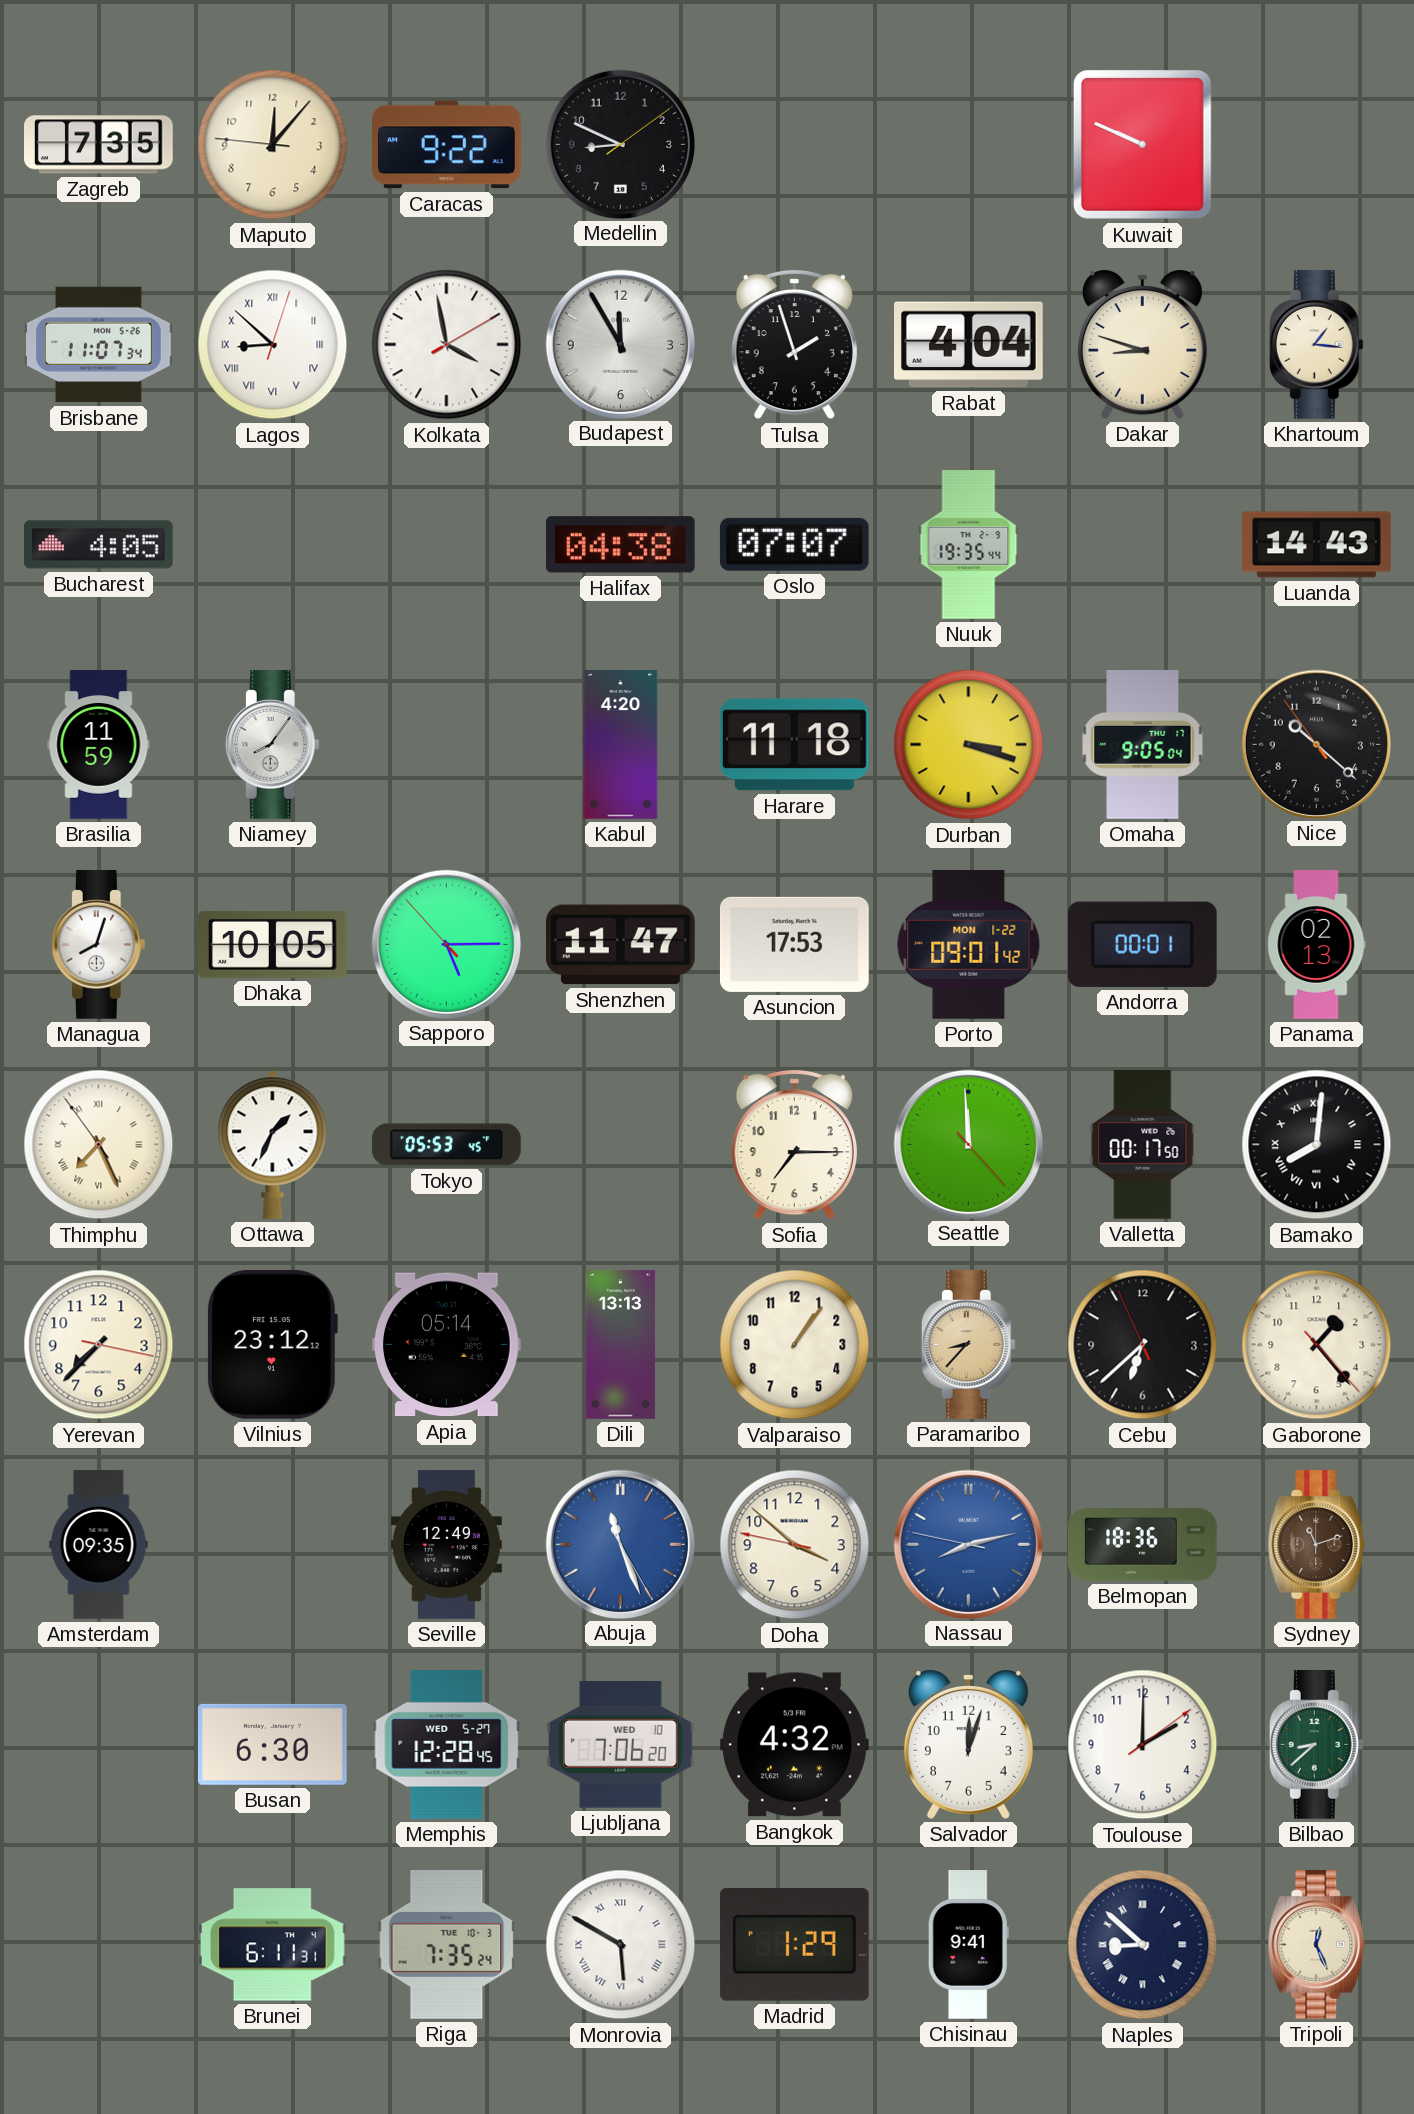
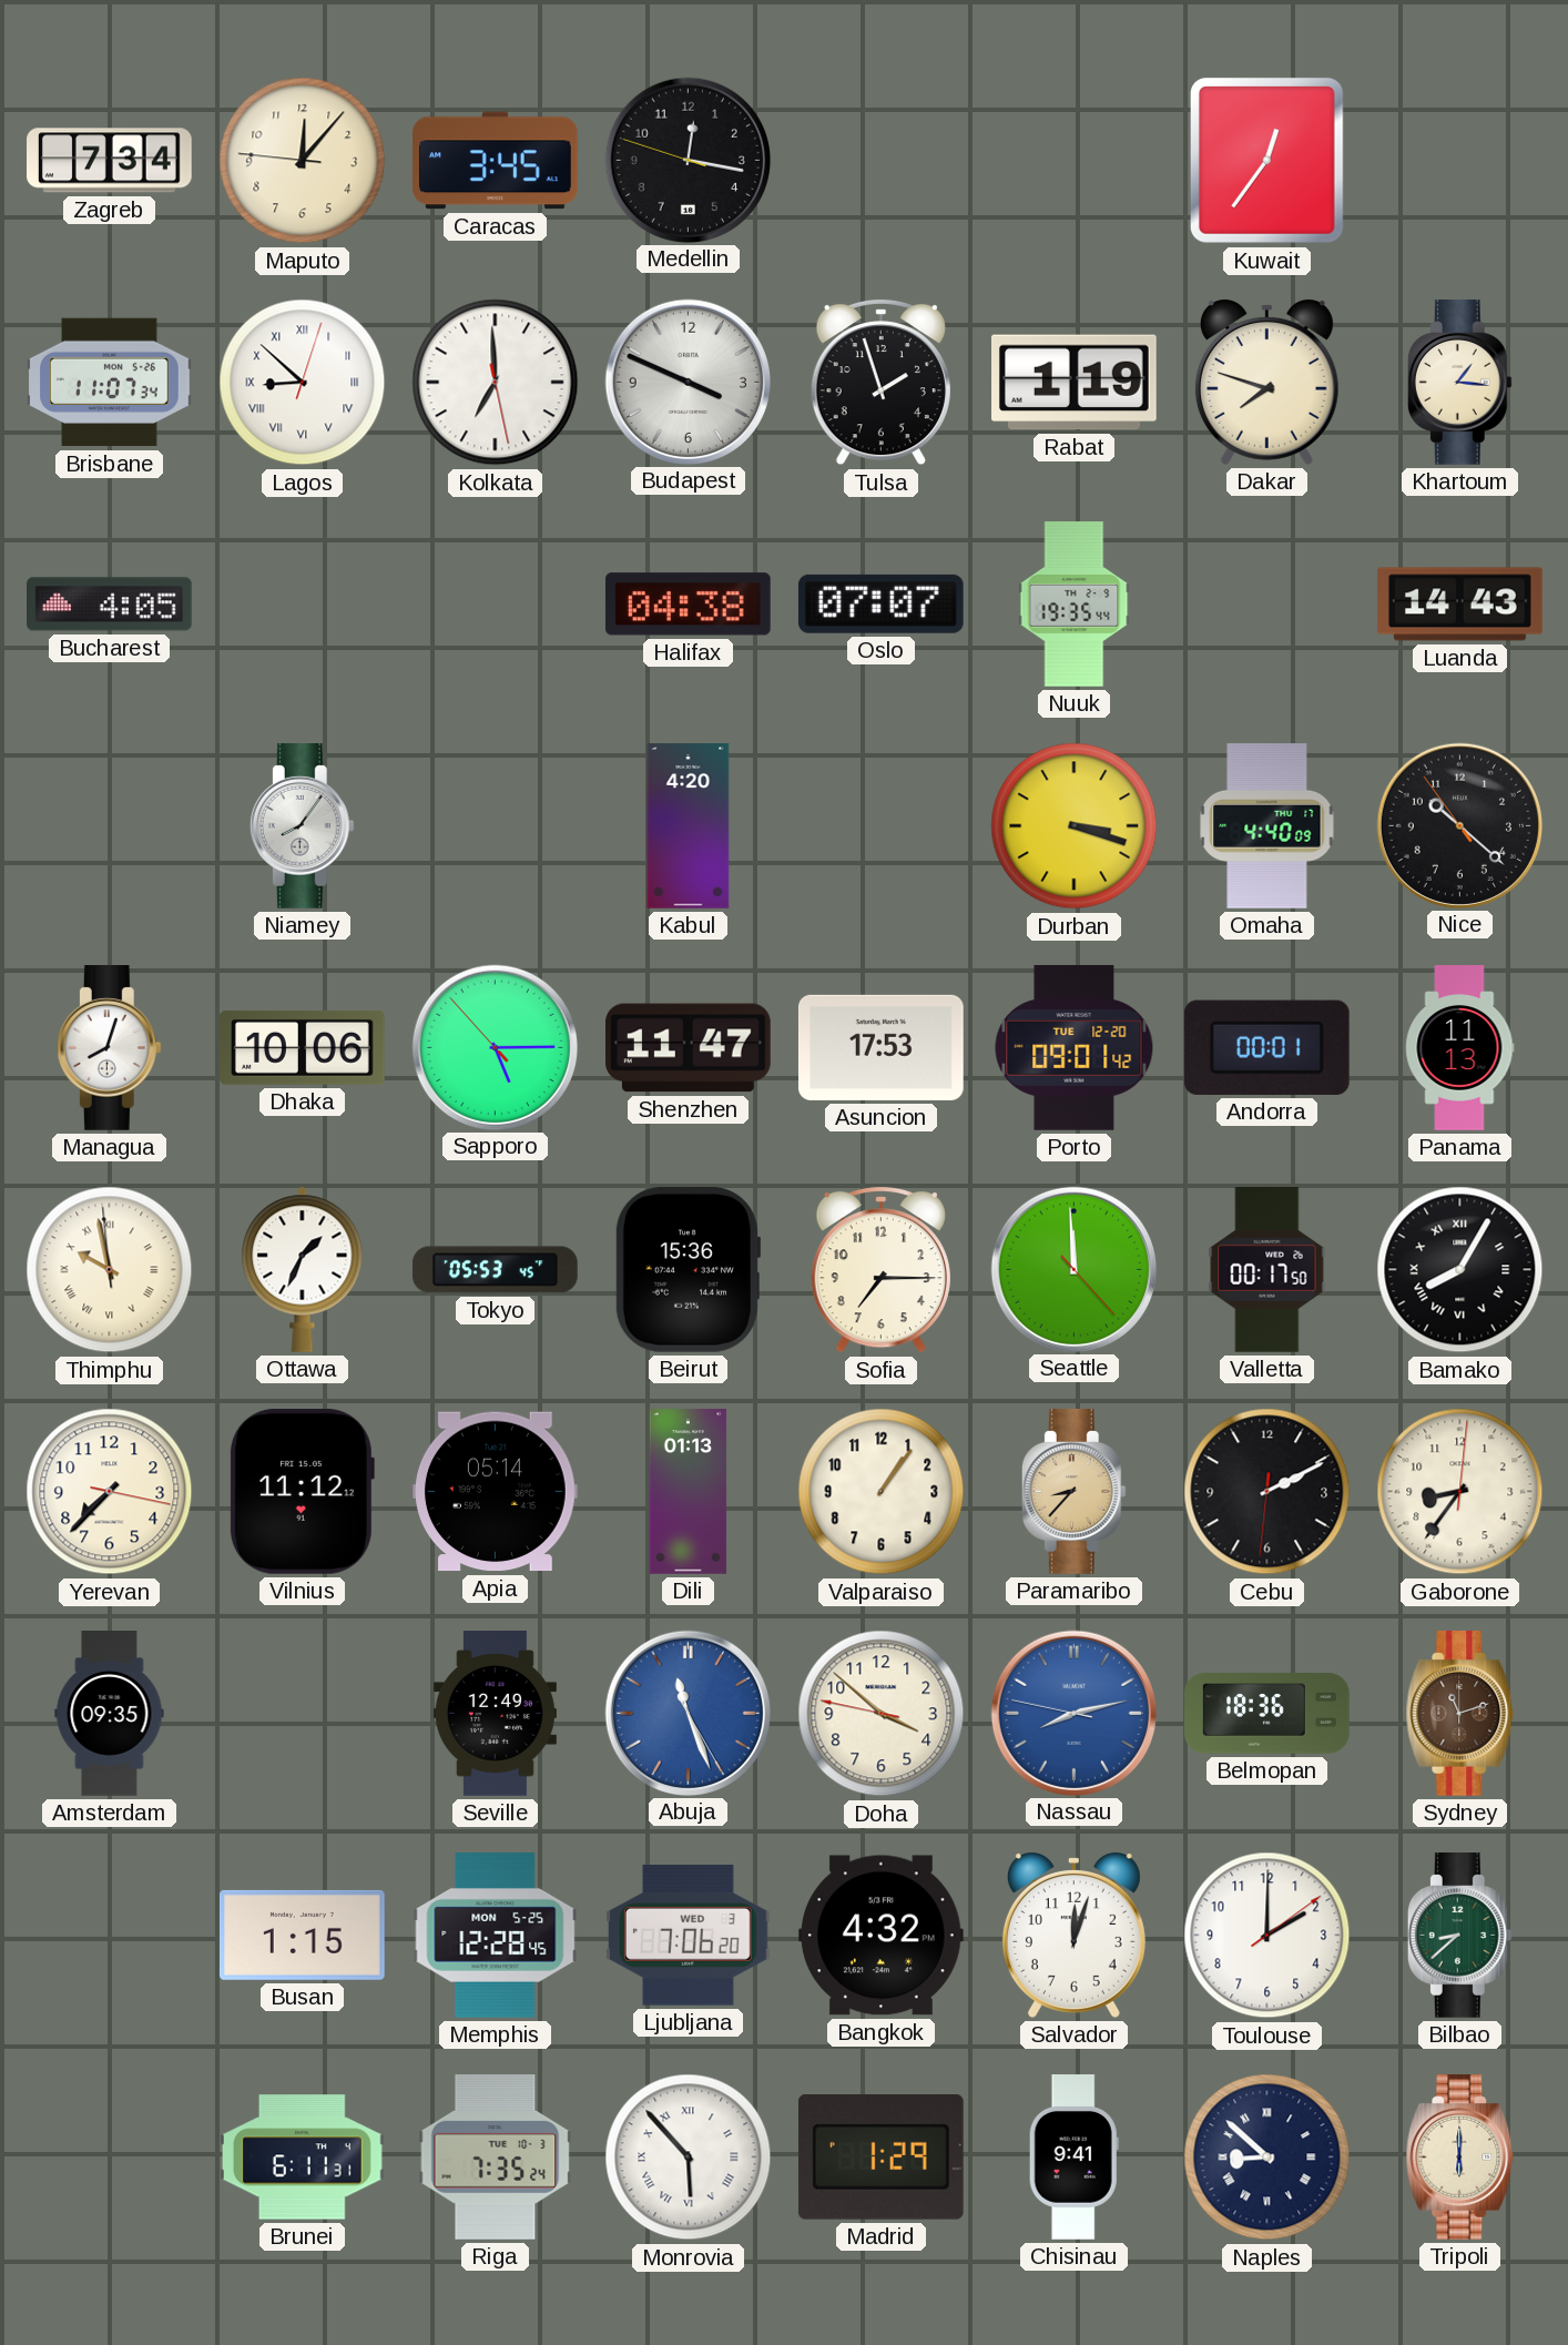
Zagreb: 7:35 -> 7:34 (110, 161)
Caracas: 9:22 -> 3:45 (496, 161)
Medellin: 8:49 -> 12:16 (688, 160)
Kuwait: 9:49 -> 12:36 (1266, 160)
Kolkata: 3:58 -> 6:59 (496, 383)
Budapest: 11:55 -> 3:49 (688, 382)
Rabat: 4:04 -> 1:19 (1075, 383)
Dakar: 8:48 -> 7:48 (1266, 383)
Brasilia: 11:59 -> none (99, 745)
Harare: 11:18 -> none (794, 745)
Omaha: 9:05 -> 4:40 (1267, 826)
Dhaka: 10:05 -> 10:06 (303, 1047)
Porto date: MON 1-22 -> TUE 12-20 (1075, 1048)
Panama: 02:13 -> 11:13 (1460, 1048)
Thimphu: 7:25 -> 9:57 (110, 1270)
Beirut: none -> 15:36 (688, 1269)
Bamako: 8:01 -> 8:05 (1460, 1270)
Vilnius: 23:12 -> 11:12 (302, 1491)
Dili: 13:13 -> 01:13 (689, 1492)
Cebu: 6:37 -> 2:10 (1267, 1492)
Gaborone: 1:23 -> 8:36 (1460, 1492)
Busan: 6:30 -> 1:15 (302, 1935)
Memphis date: WED 5-27 -> MON 5-25 (496, 1936)
Ljubljana date: WED 10 -> WED 3 (688, 1936)
Monrovia: 5:50 -> 5:53 (689, 2158)
Tripoli: 12:26 -> 6:00 (1460, 2158)
